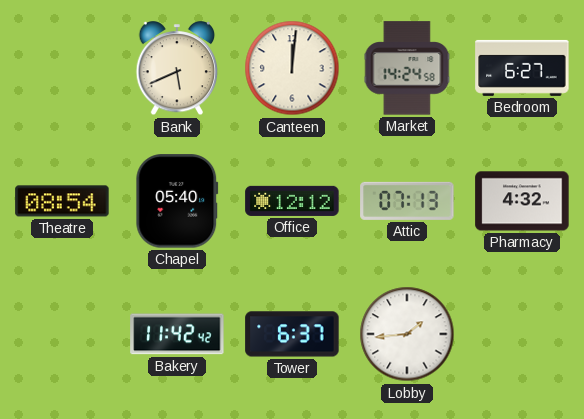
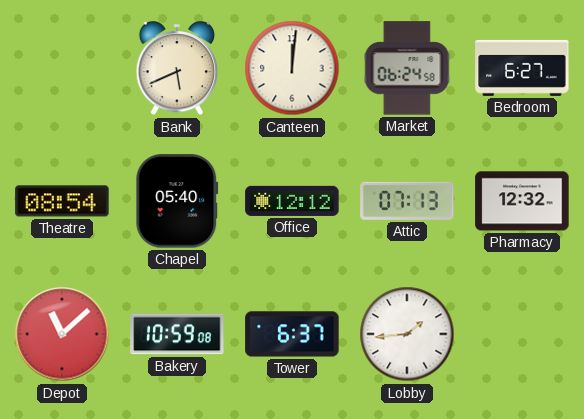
Market: 14:24 -> 06:24 (407, 68)
Pharmacy: 4:32 -> 12:32 (522, 201)
Depot: none -> 11:08 (62, 334)
Bakery: 11:42 -> 10:59 (177, 334)
